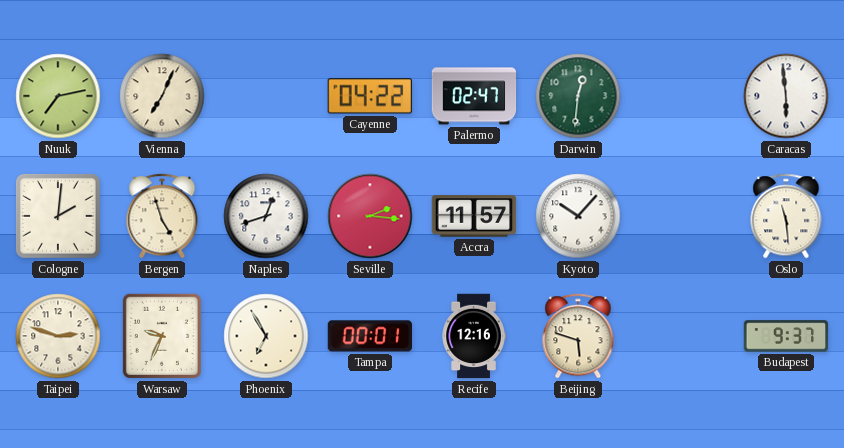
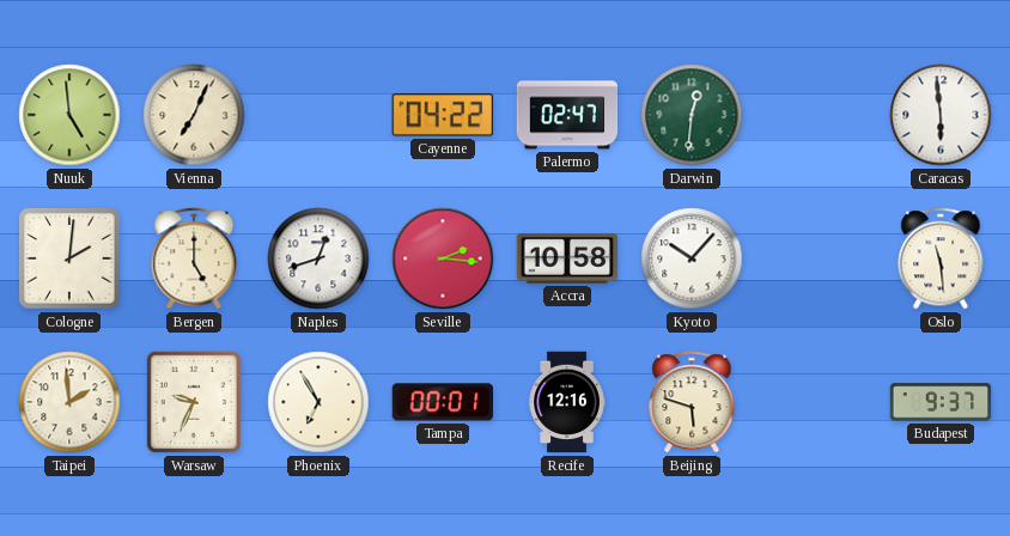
Nuuk: 7:13 -> 4:59 (69, 115)
Bergen: 4:57 -> 5:00 (194, 258)
Accra: 11:57 -> 10:58 (567, 258)
Taipei: 2:48 -> 1:59 (69, 402)
